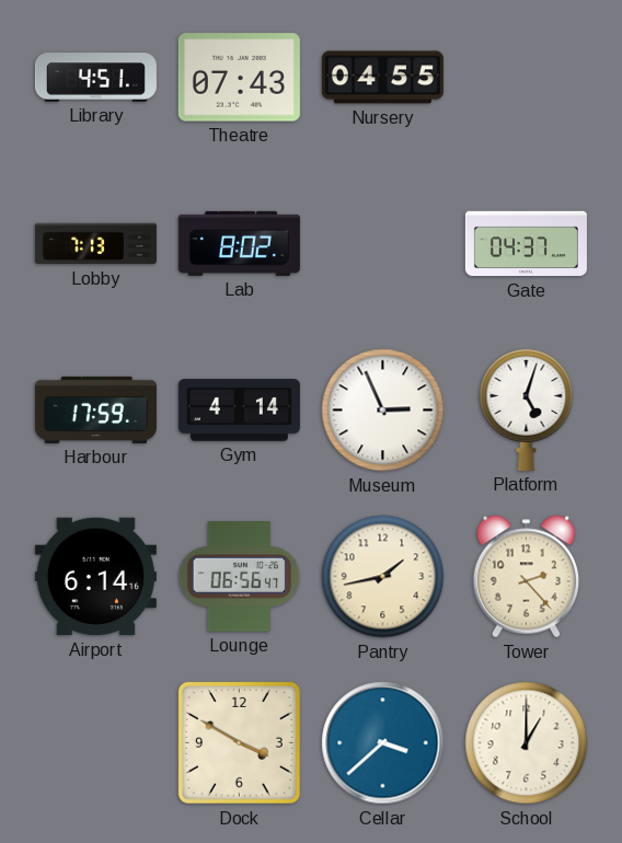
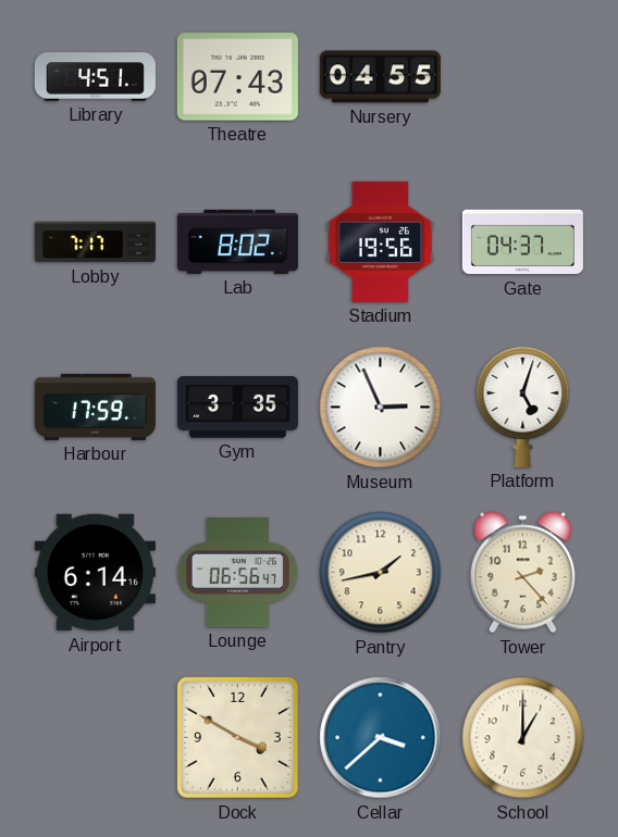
Lobby: 7:13 -> 7:17 (95, 242)
Stadium: none -> 19:56 (381, 241)
Gym: 4:14 -> 3:35 (237, 408)
